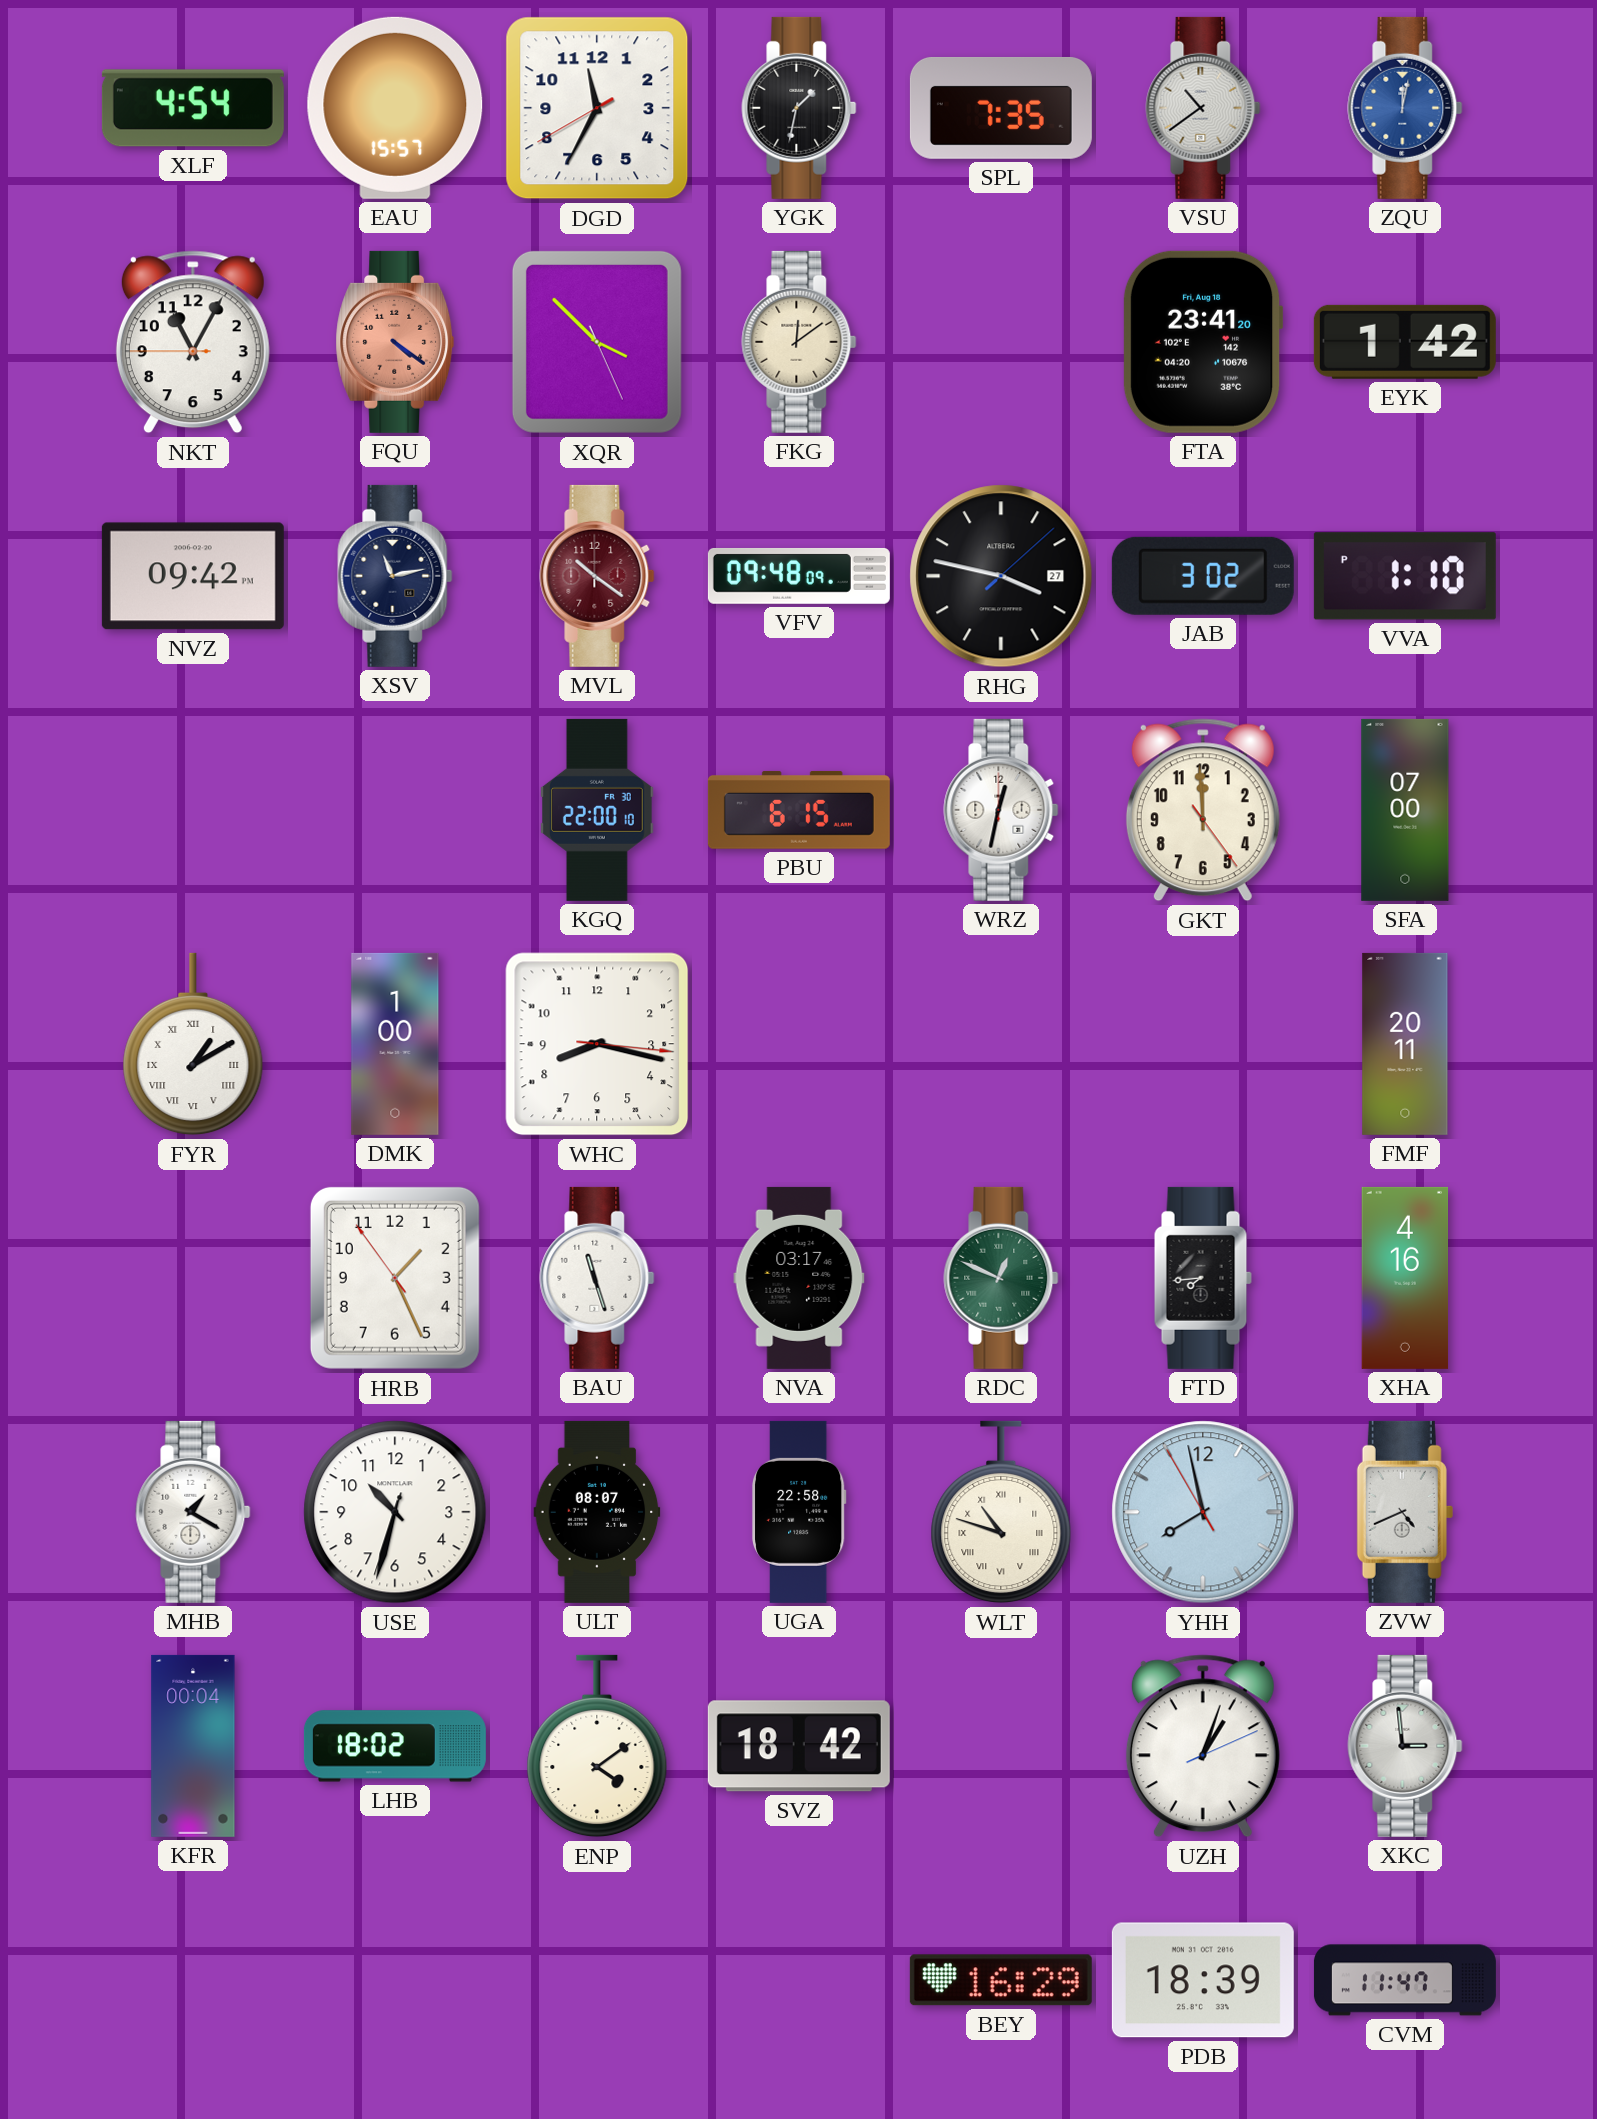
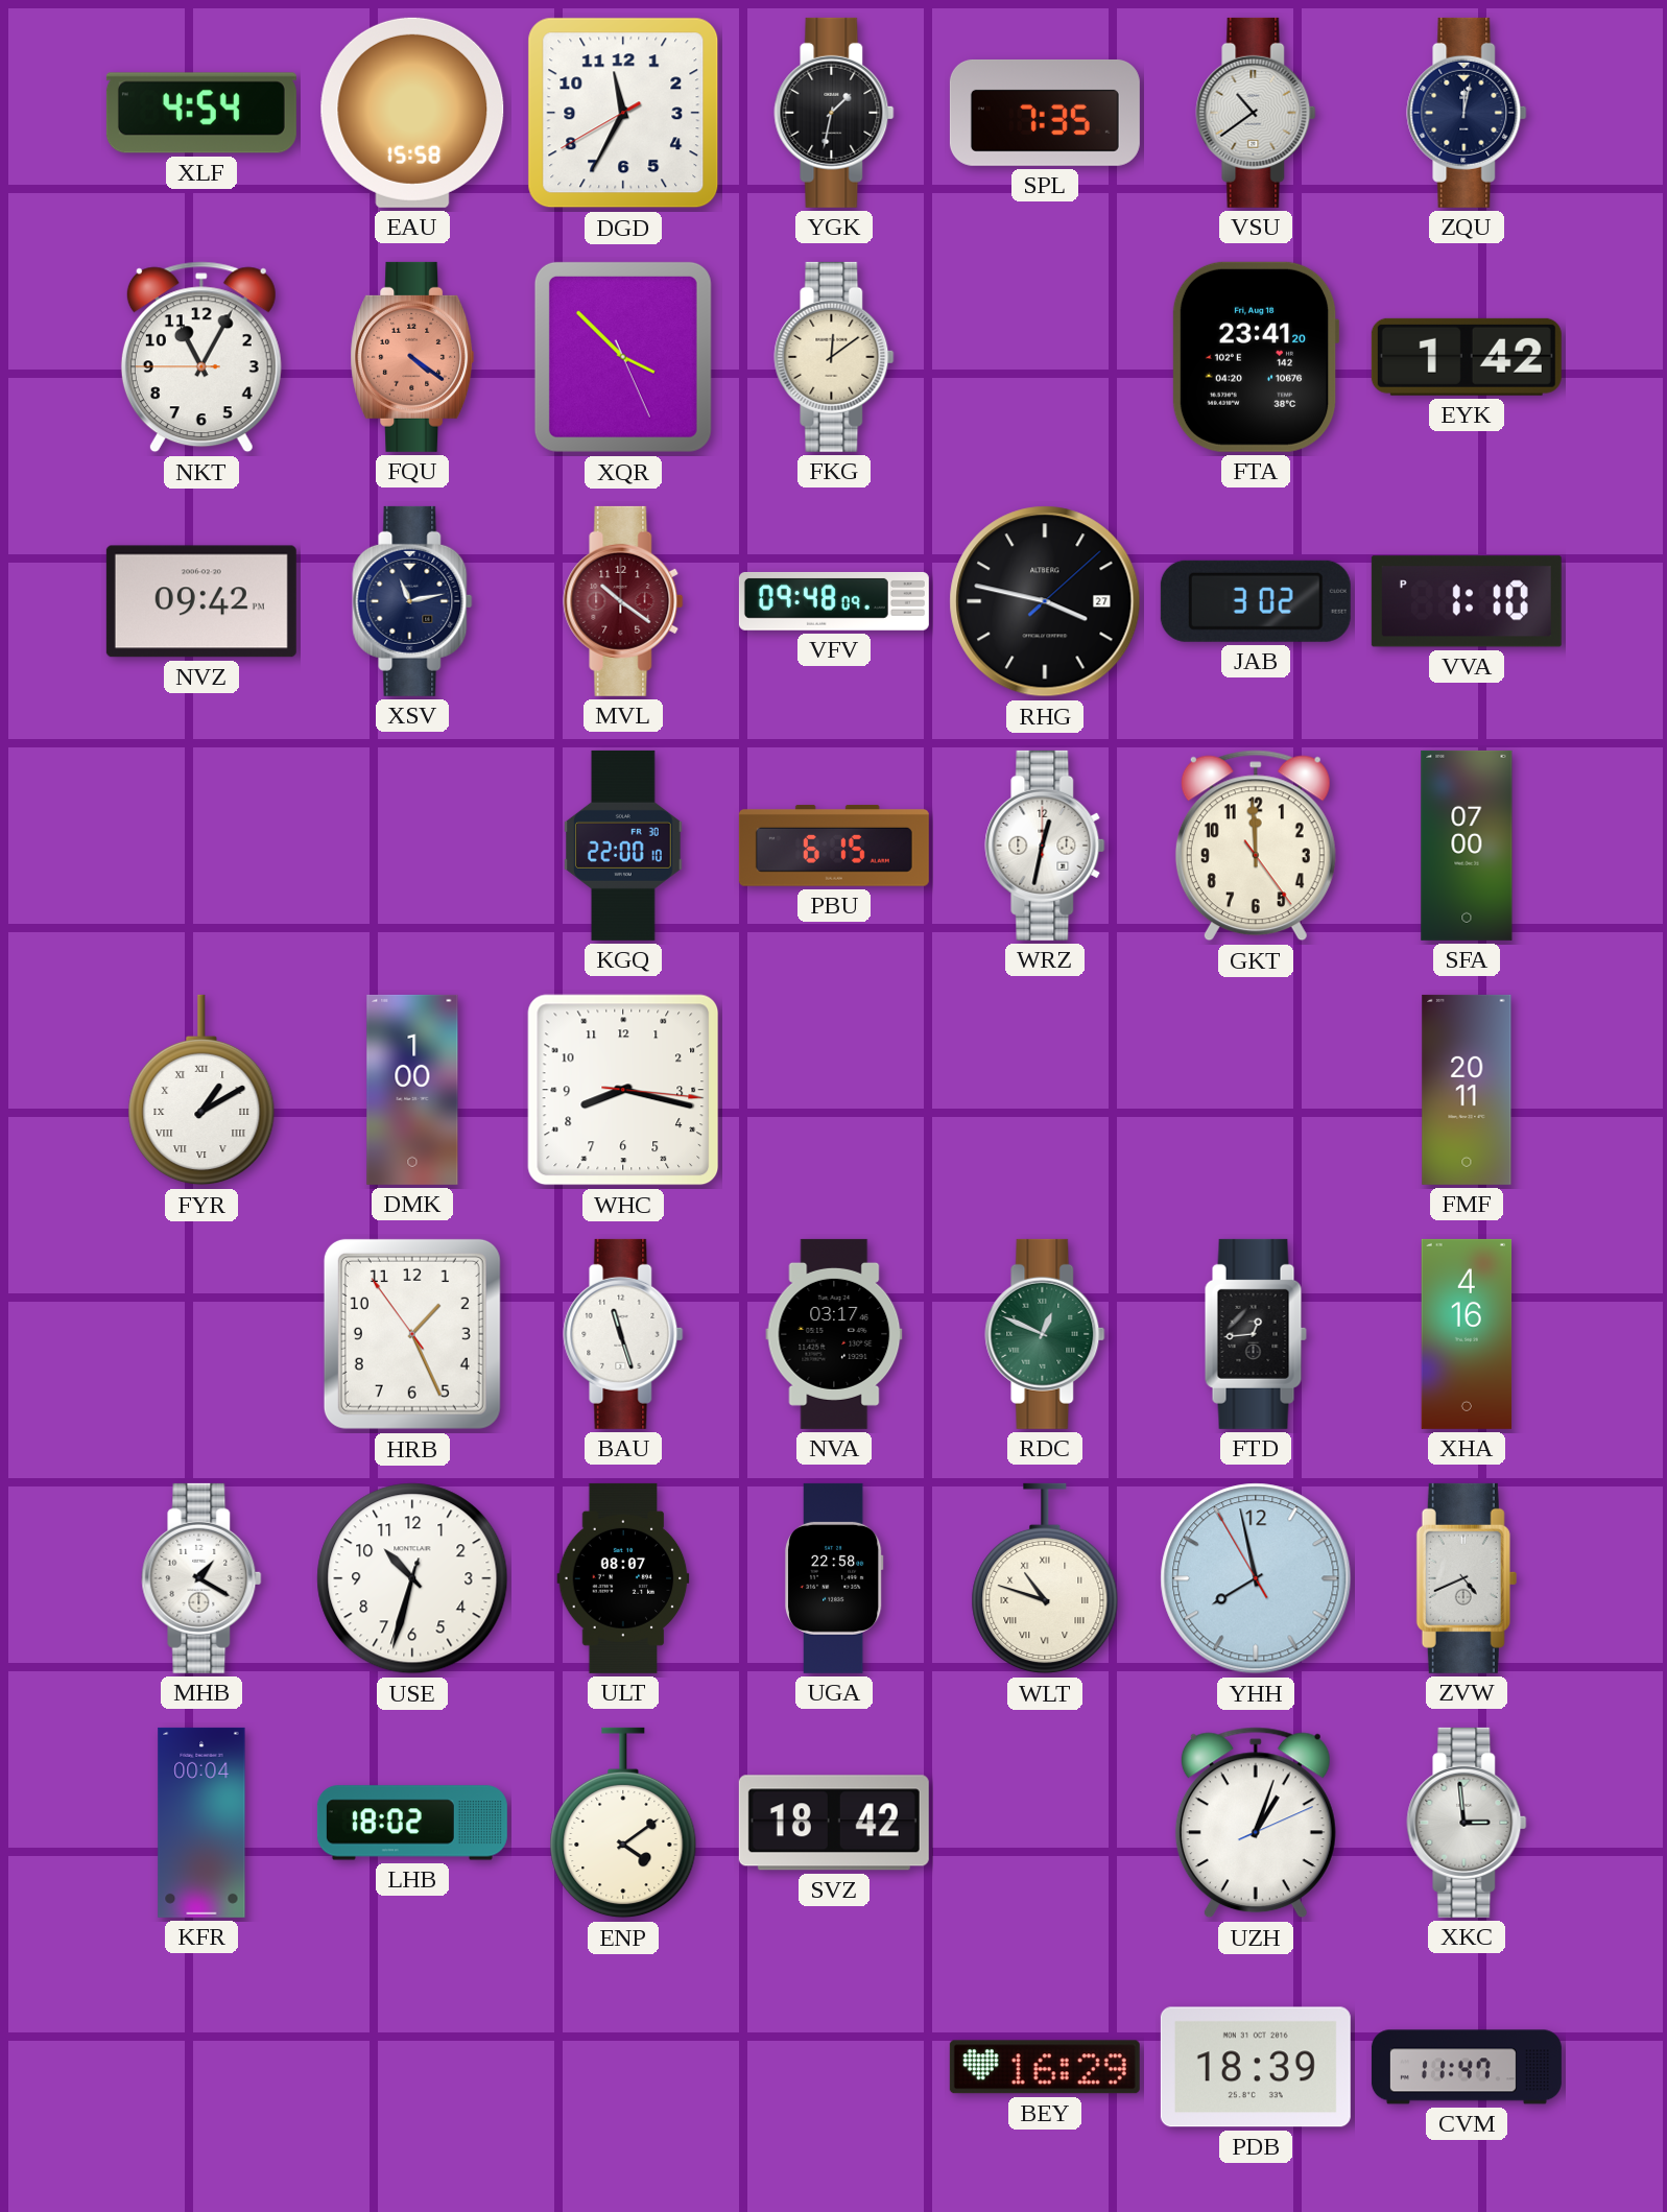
EAU: 15:57 -> 15:58 (412, 113)
ZQU dial: blue -> navy (1467, 113)
FTD: 7:44 -> 12:44 (1256, 1334)
